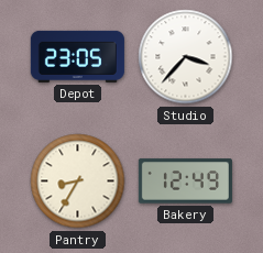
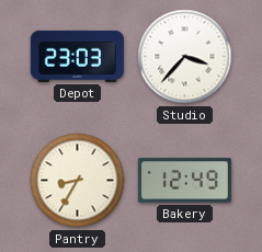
Depot: 23:05 -> 23:03 (77, 56)
